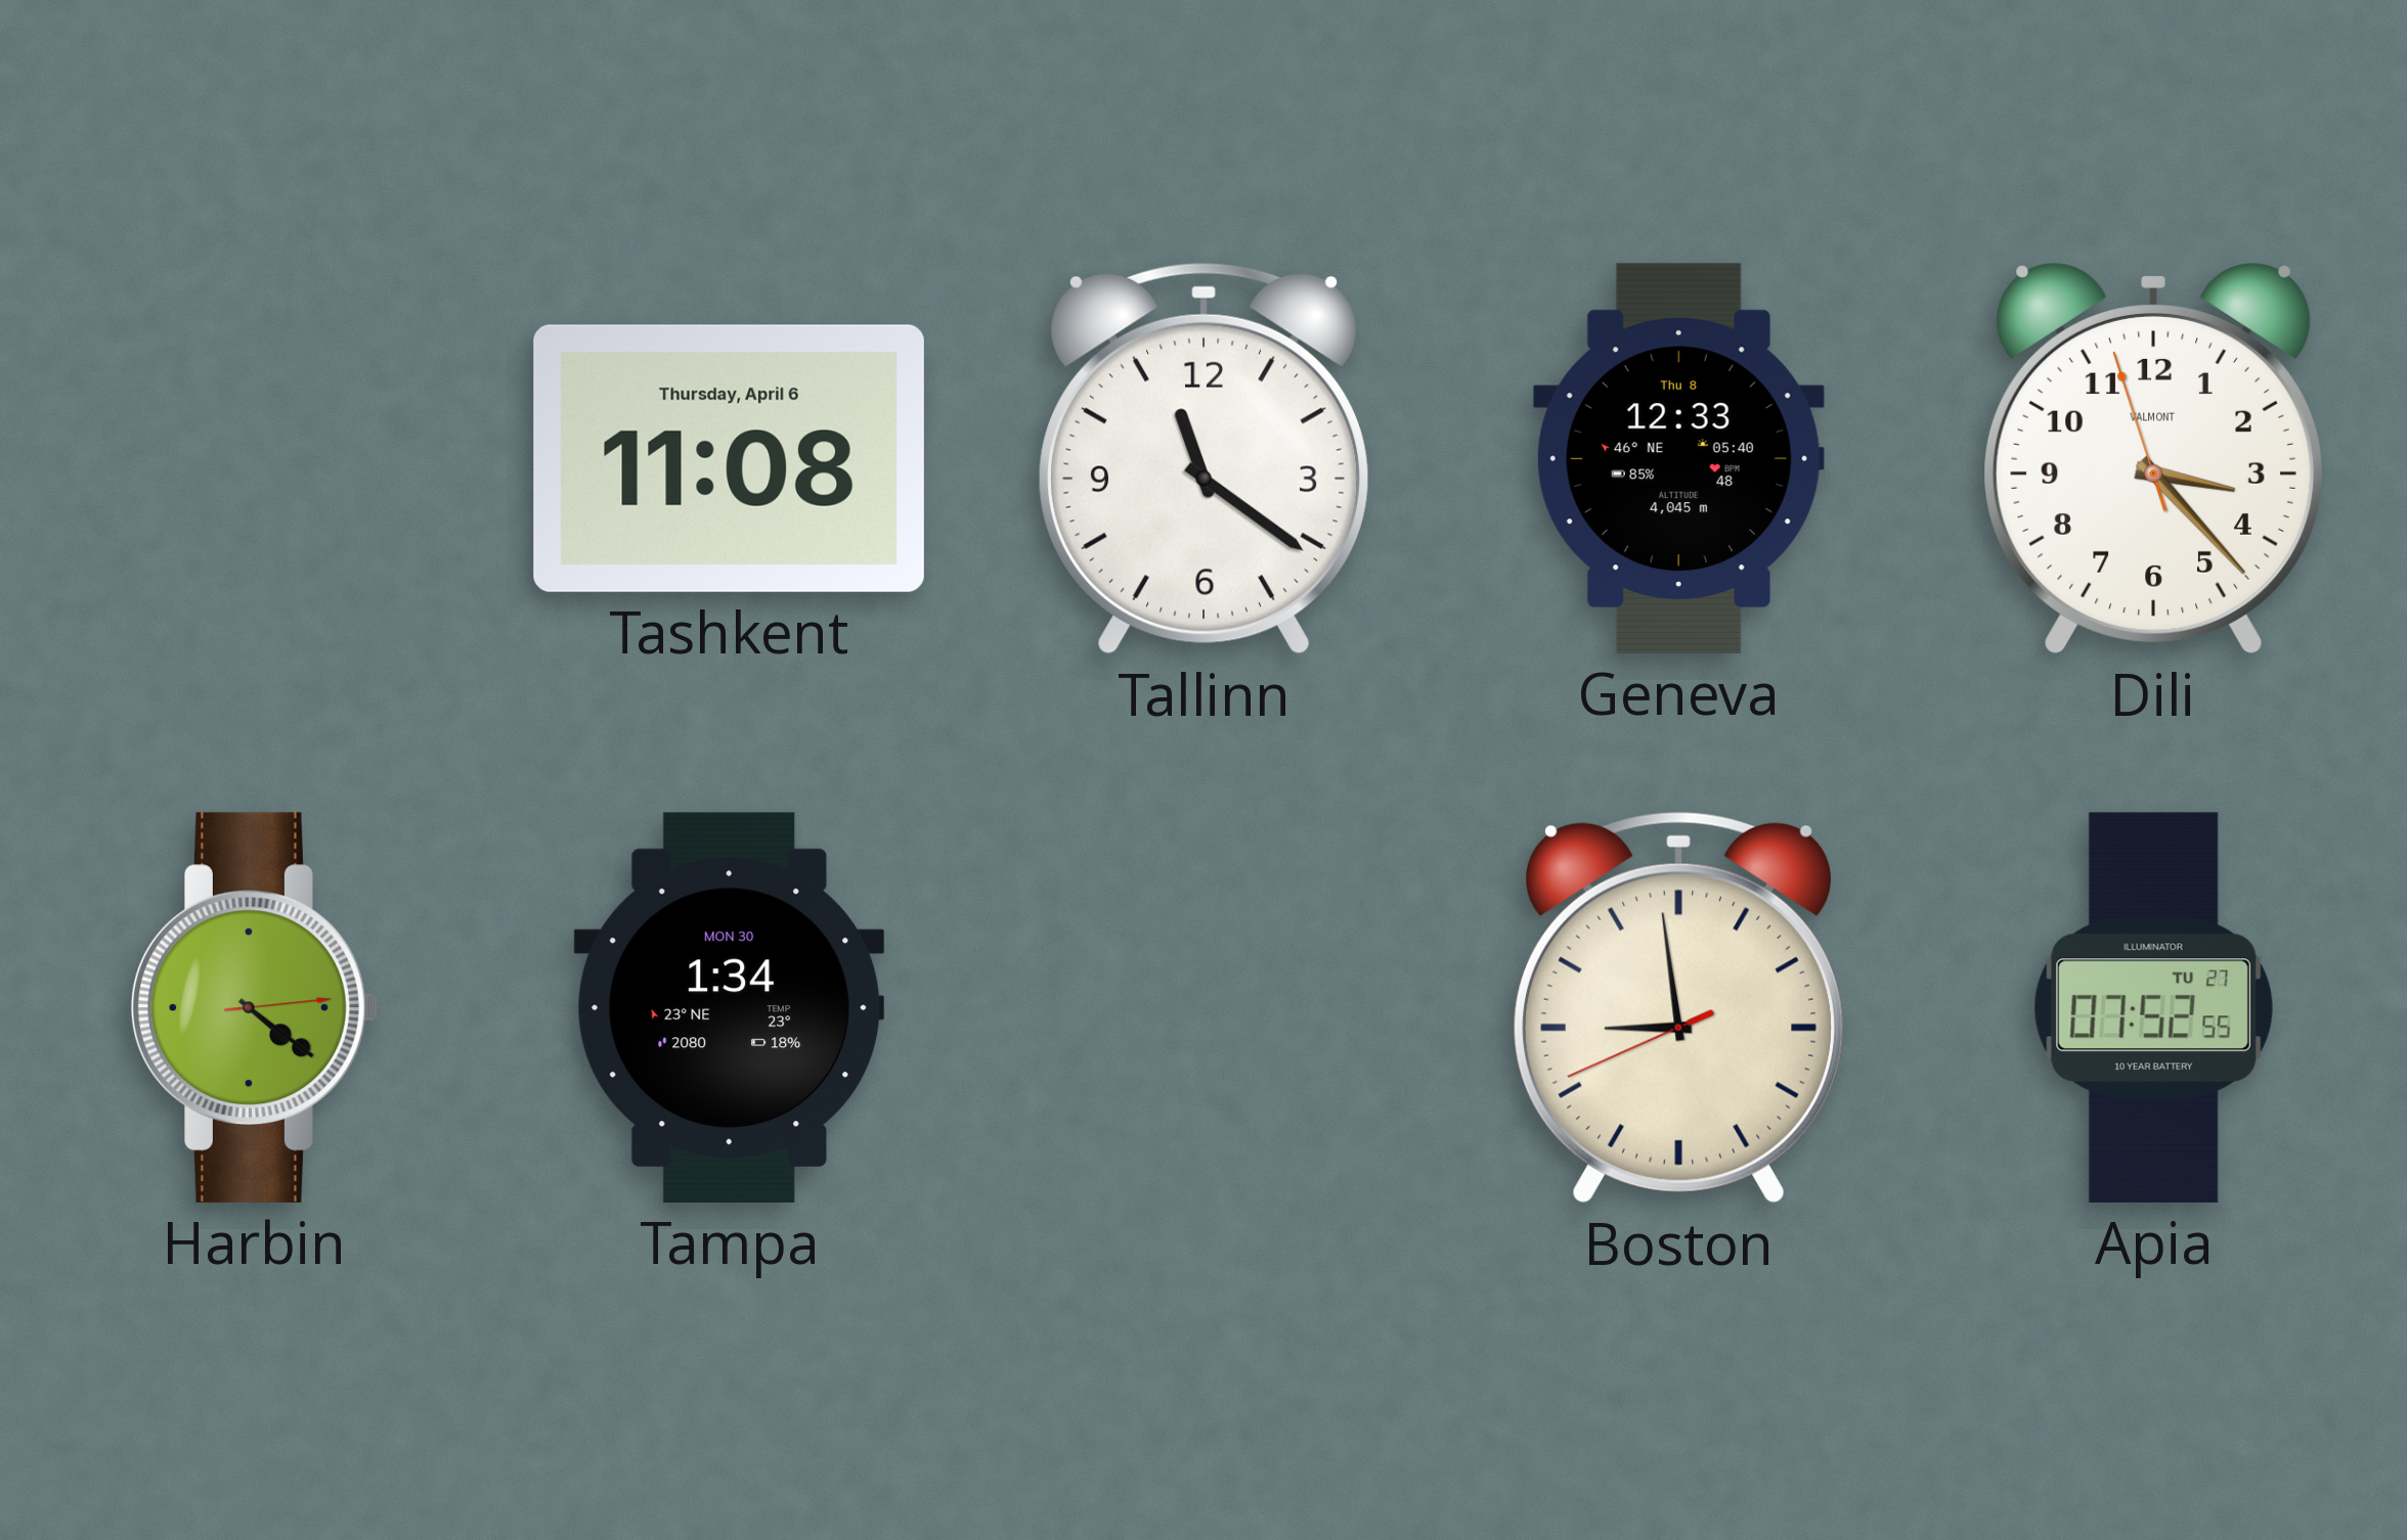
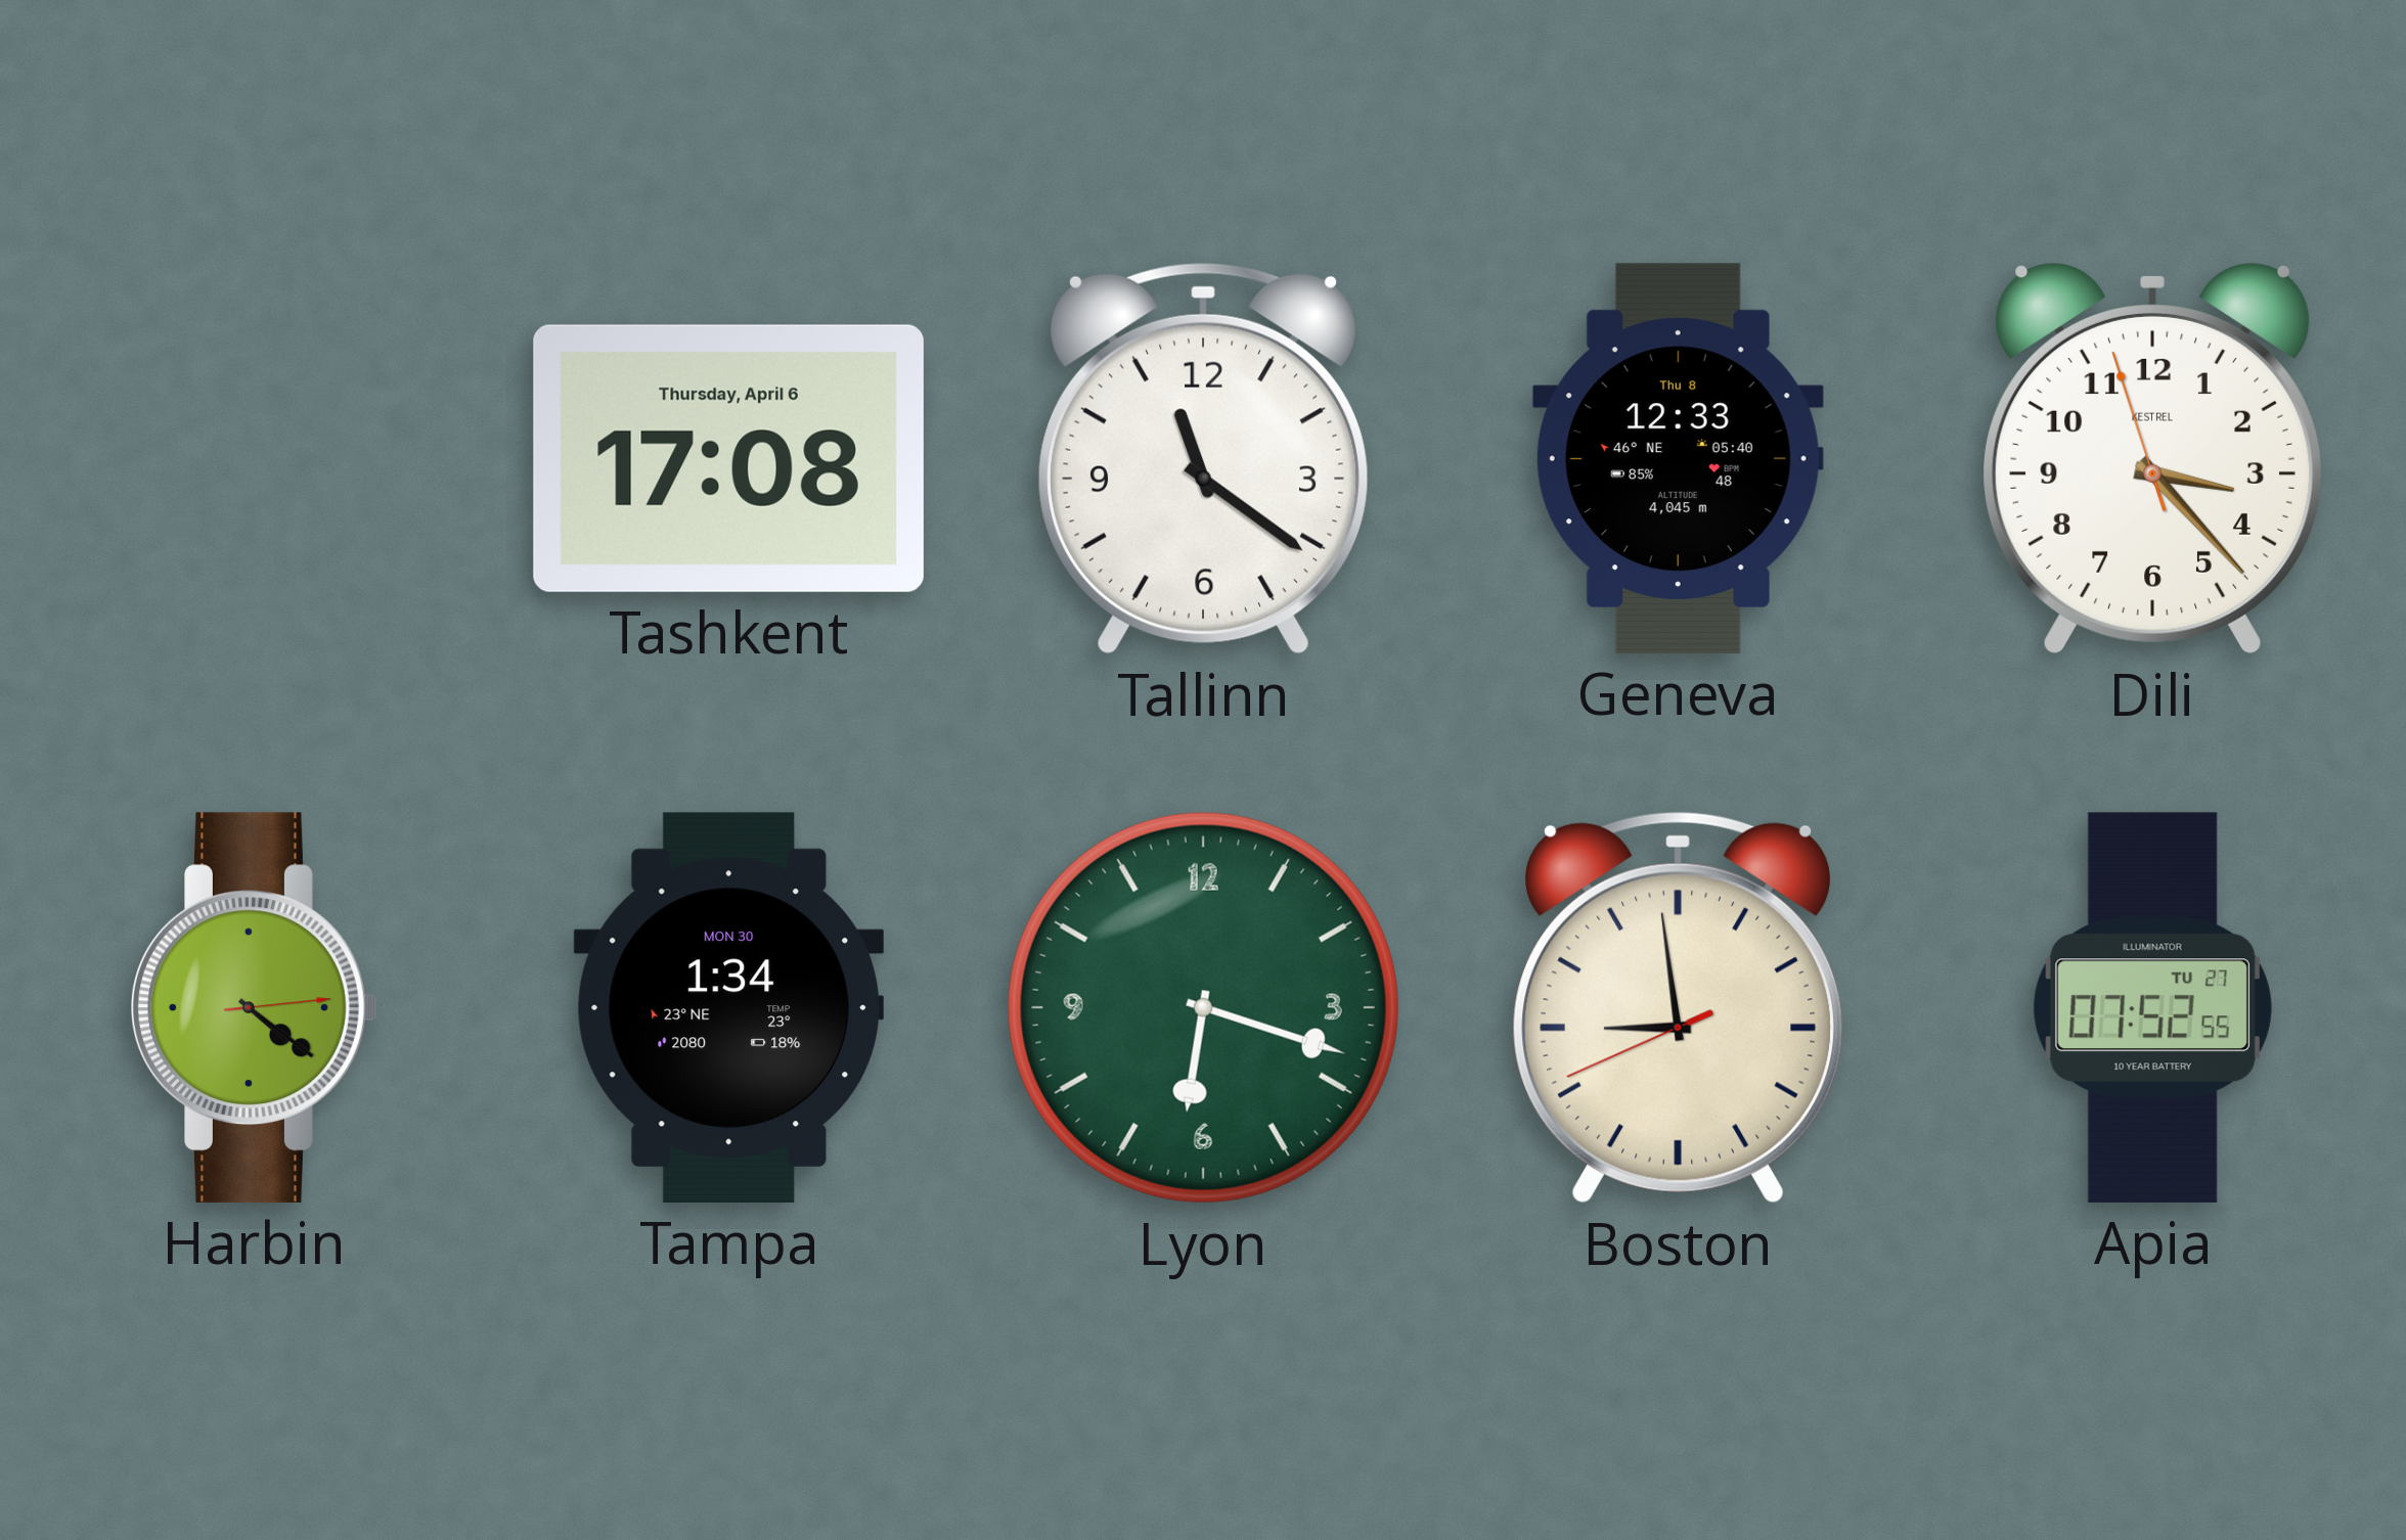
Tashkent: 11:08 -> 17:08 (728, 458)
Dili brand: VALMONT -> KESTREL (2152, 459)
Lyon: none -> 6:18 (1203, 1007)
